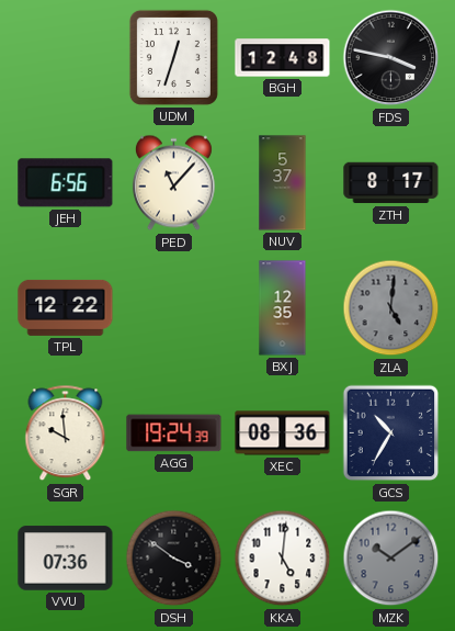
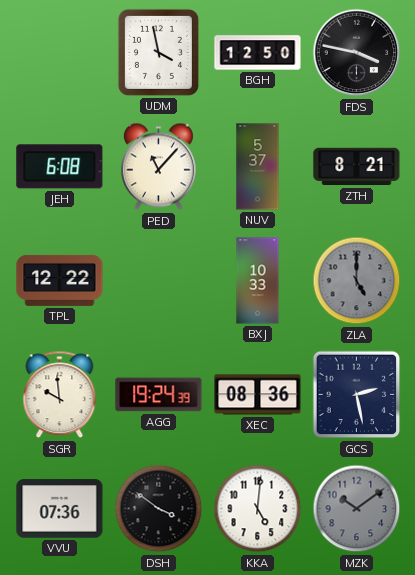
UDM: 12:33 -> 3:58 (158, 52)
BGH: 12:48 -> 12:50 (258, 53)
JEH: 6:56 -> 6:08 (60, 167)
ZTH: 8:17 -> 8:21 (357, 167)
BXJ: 12:35 -> 10:33 (258, 281)
ZLA: 5:01 -> 5:00 (357, 281)
GCS: 10:35 -> 2:28 (357, 395)
